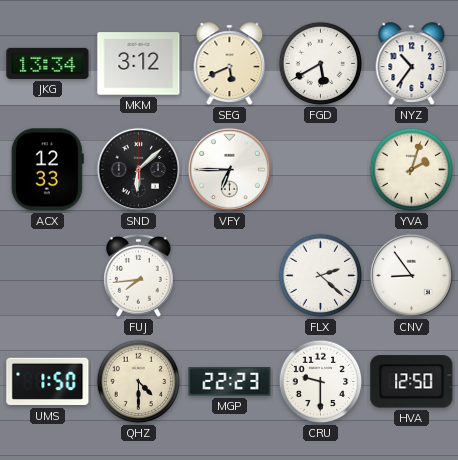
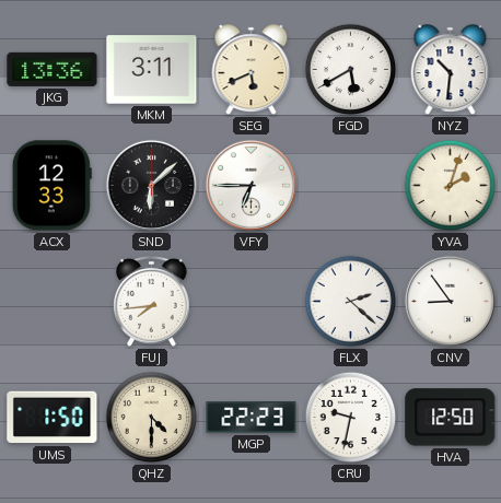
JKG: 13:34 -> 13:36 (53, 69)
MKM: 3:12 -> 3:11 (152, 70)
NYZ: 10:36 -> 10:31 (451, 70)
CRU: 9:30 -> 9:32 (351, 418)
